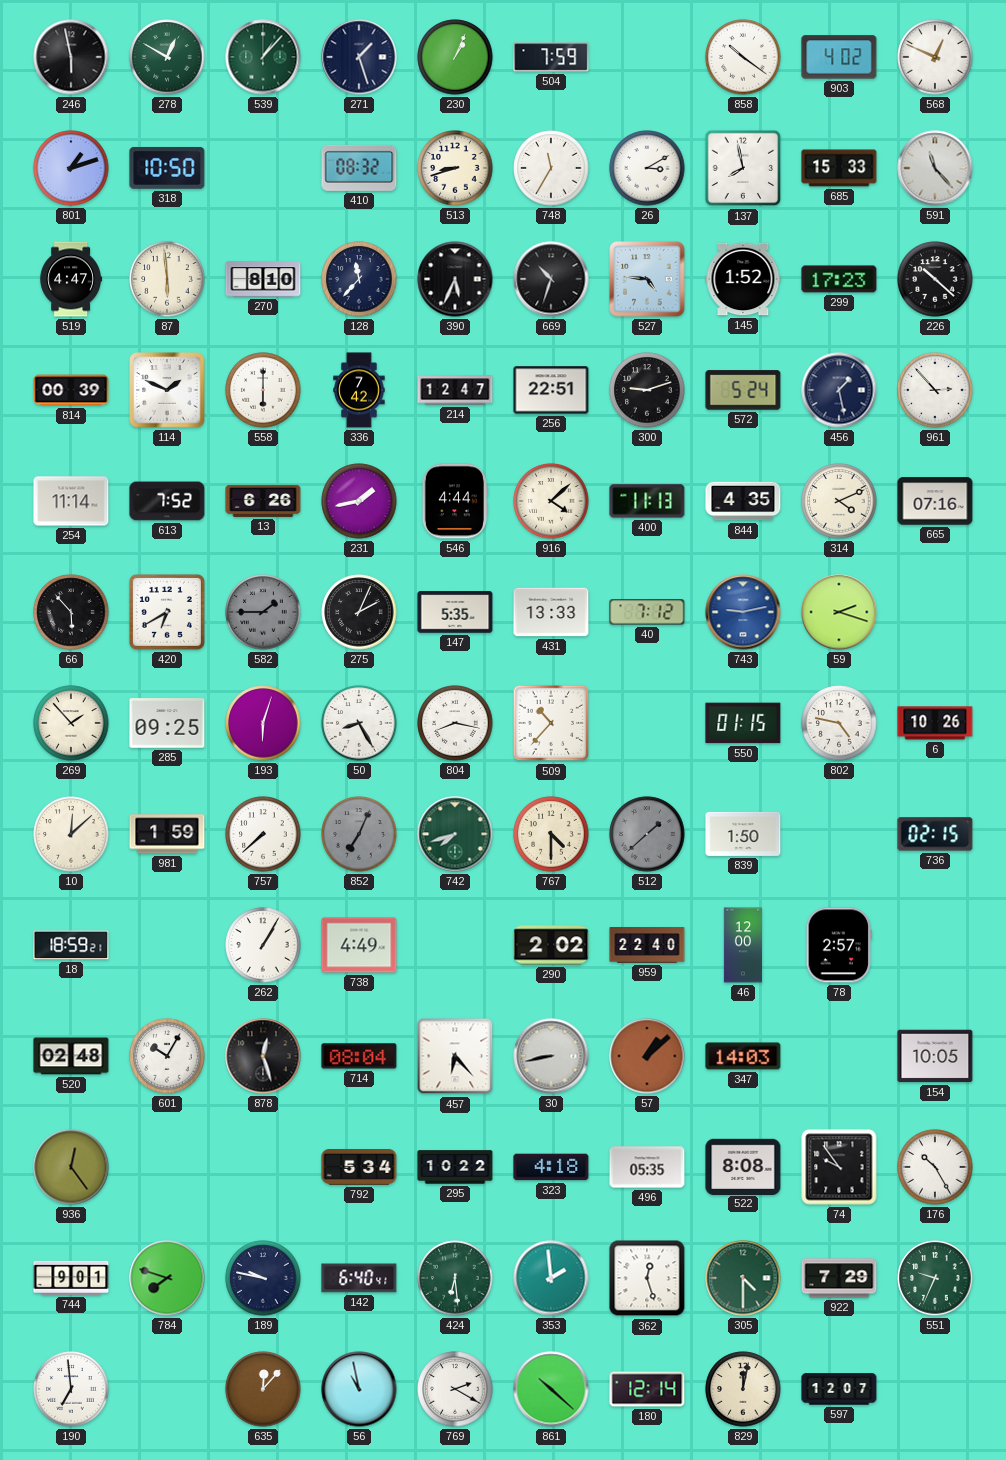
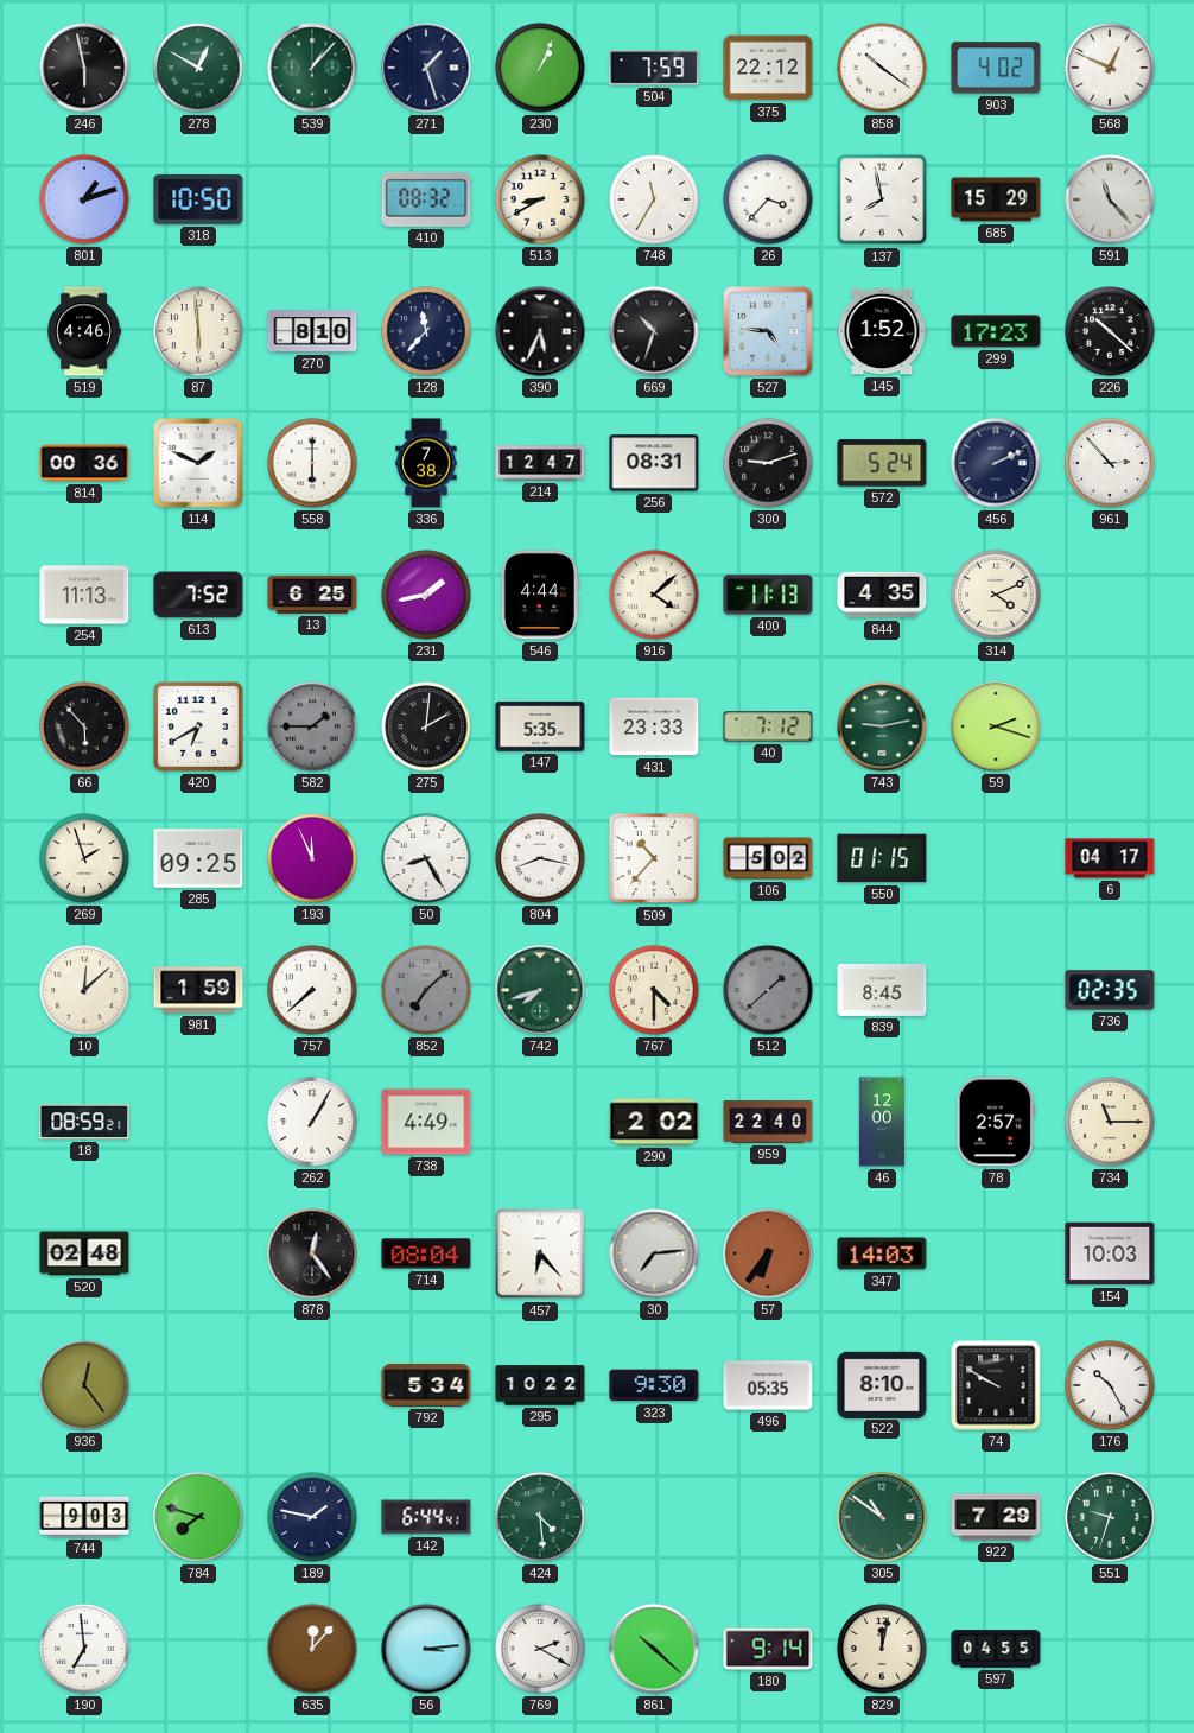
375: none -> 22:12 (768, 68)
513: 8:42 -> 8:40 (540, 199)
26: 3:10 -> 3:37 (768, 199)
685: 15:33 -> 15:29 (996, 199)
519: 4:47 -> 4:46 (83, 331)
814: 00:39 -> 00:36 (84, 463)
336: 7:42 -> 7:38 (426, 463)
256: 22:51 -> 08:31 (654, 463)
456: 1:28 -> 2:11 (996, 463)
254: 11:14 -> 11:13 (84, 595)
13: 6:26 -> 6:25 (312, 595)
665: 07:16 -> none (935, 501)
275: 2:04 -> 2:01 (426, 726)
431: 13:33 -> 23:33 (654, 726)
743 dial: blue -> green (882, 726)
269: 1:53 -> 1:57 (84, 858)
193: 6:03 -> 11:56 (312, 858)
106: none -> 5:02 (768, 858)
802: 4:47 -> none (839, 723)
6: 10:26 -> 04:17 (1110, 858)
852: 7:04 -> 7:08 (426, 990)
839: 1:50 -> 8:45 (882, 990)
736: 02:15 -> 02:35 (1110, 990)
18: 18:59 -> 08:59 (84, 1122)
734: none -> 11:15 (1110, 1122)
601: 10:05 -> none (167, 1056)
878: 12:27 -> 12:24 (312, 1253)
30: 8:43 -> 7:14 (654, 1253)
57: 1:08 -> 6:36 (768, 1253)
154: 10:05 -> 10:03 (1110, 1253)
323: 4:18 -> 9:30 (654, 1385)
522: 8:08 -> 8:10 (882, 1384)
74: 9:54 -> 9:50 (996, 1385)
744: 9:01 -> 9:03 (84, 1517)
189: 9:47 -> 1:47 (312, 1517)
142: 6:40 -> 6:44 (426, 1517)
424: 6:29 -> 4:29 (540, 1517)
353: 1:59 -> none (551, 1278)
362: 12:27 -> none (647, 1278)
305: 4:30 -> 10:51 (882, 1517)
551: 9:34 -> 9:33 (1110, 1517)
56: 10:58 -> 3:14 (426, 1649)
180: 12:14 -> 9:14 (768, 1649)
597: 12:07 -> 04:55 (996, 1649)
